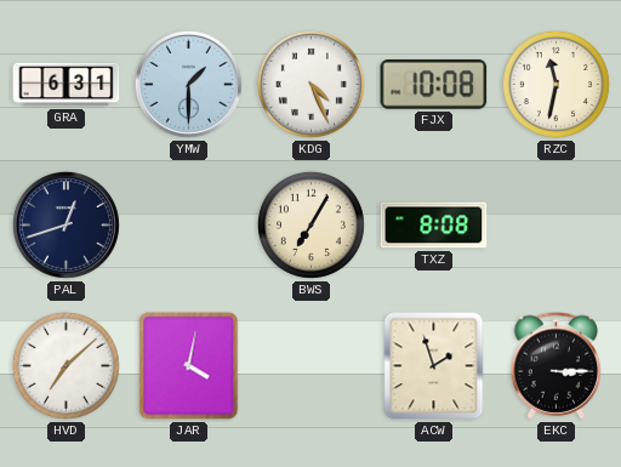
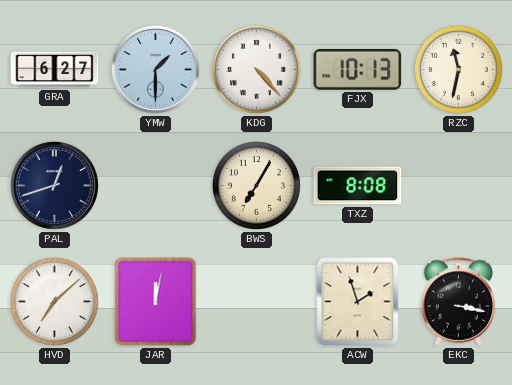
GRA: 6:31 -> 6:27 (55, 70)
KDG: 4:26 -> 4:23 (256, 69)
FJX: 10:08 -> 10:13 (358, 69)
JAR: 4:02 -> 12:02 (156, 302)
EKC: 3:15 -> 3:17 (459, 302)
